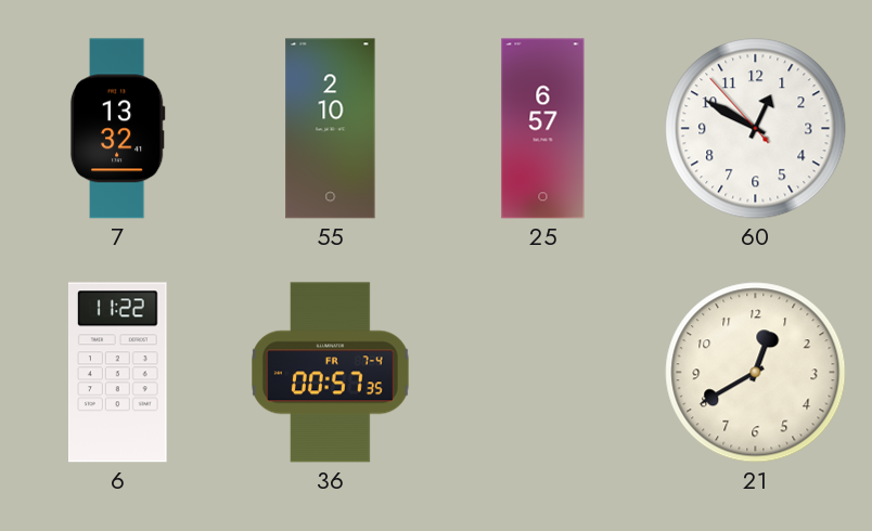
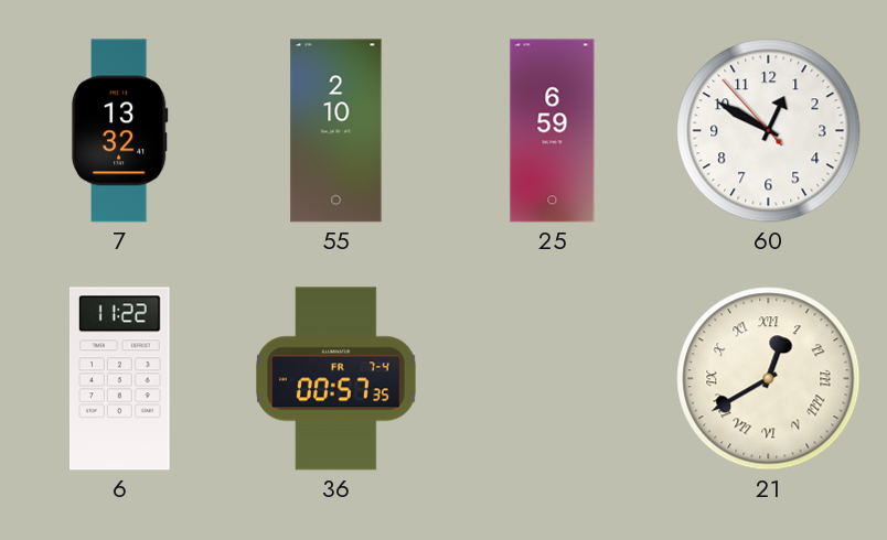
25: 6:57 -> 6:59 (553, 131)
21 numerals: Arabic -> Roman (769, 379)
